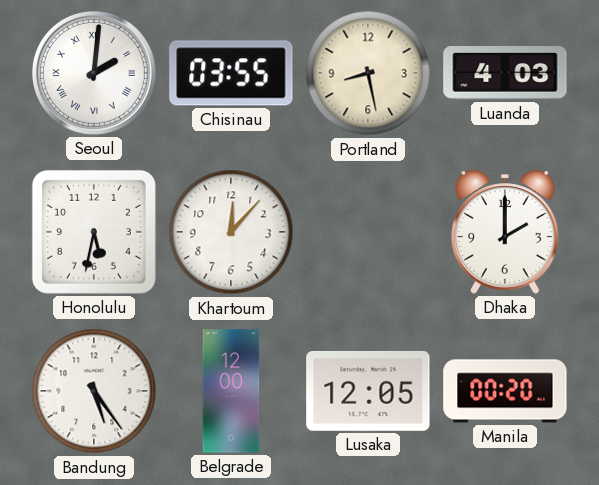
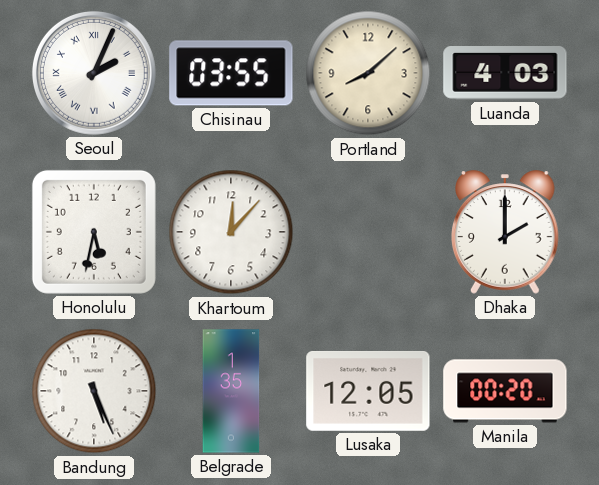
Seoul: 2:01 -> 2:04 (94, 73)
Portland: 8:28 -> 8:08 (368, 73)
Bandung: 5:24 -> 5:26 (94, 391)
Belgrade: 12:00 -> 1:35 (231, 391)
